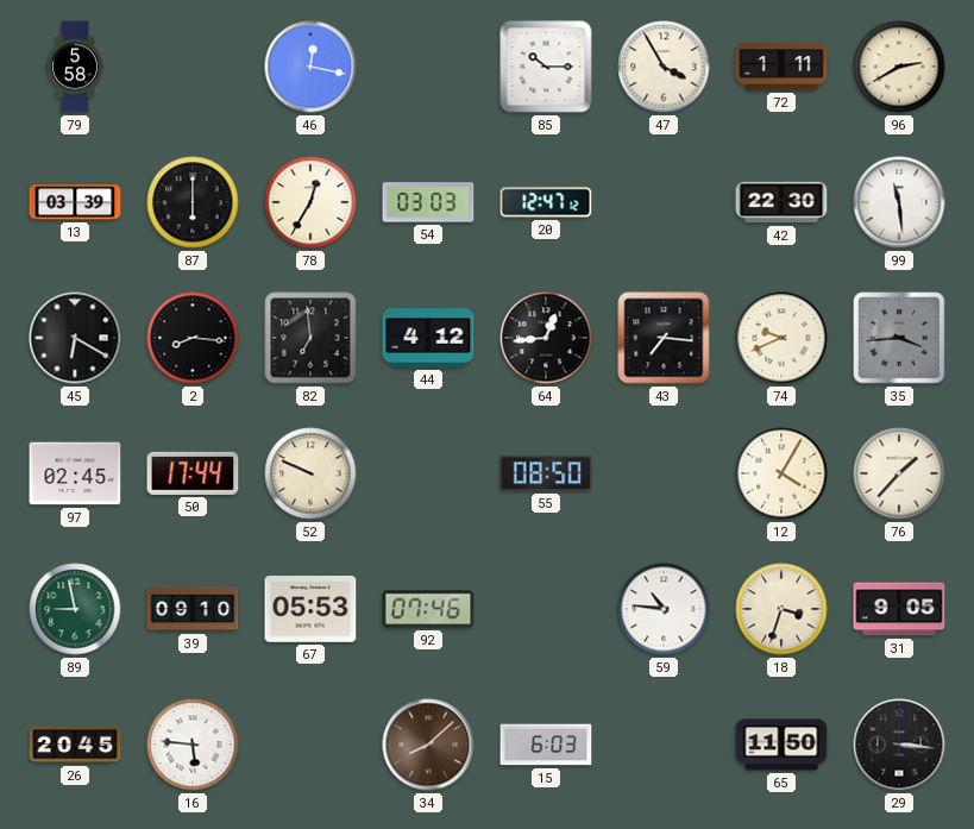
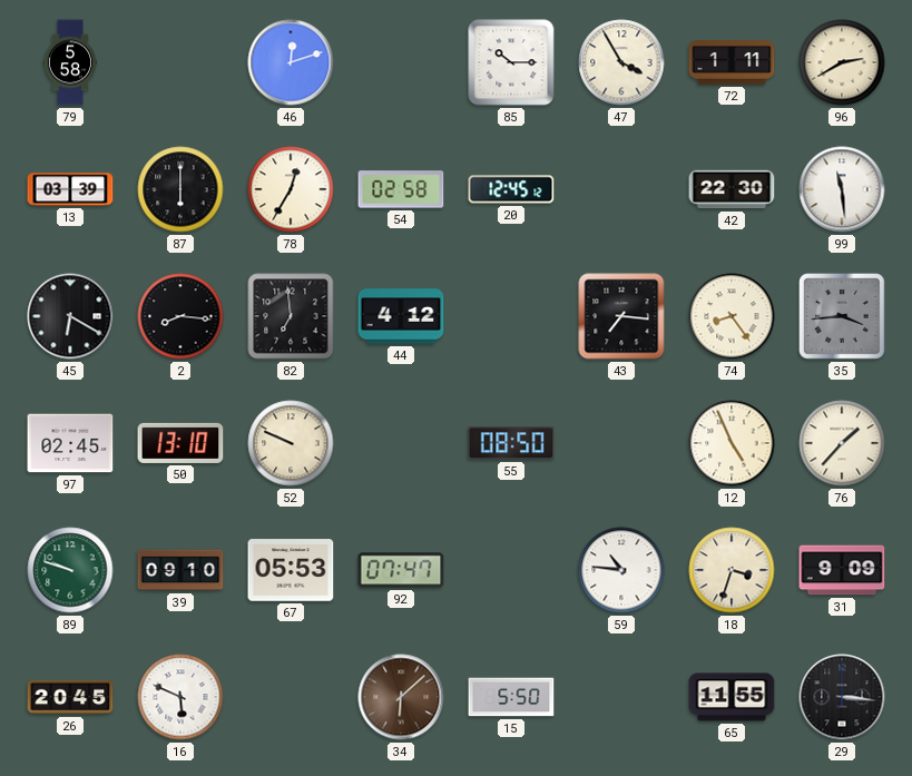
46: 12:17 -> 12:12 (291, 62)
54: 03:03 -> 02:58 (401, 189)
20: 12:47 -> 12:45 (511, 189)
64: 12:44 -> none (546, 338)
74: 9:41 -> 8:24 (732, 316)
50: 17:44 -> 13:10 (180, 443)
12: 4:05 -> 4:56 (732, 443)
89: 8:58 -> 9:48 (70, 570)
92: 07:46 -> 07:47 (401, 570)
31: 9:05 -> 9:09 (842, 570)
16: 5:46 -> 5:49 (180, 697)
34: 8:08 -> 6:08 (401, 697)
15: 6:03 -> 5:50 (511, 697)
65: 11:50 -> 11:55 (732, 697)
